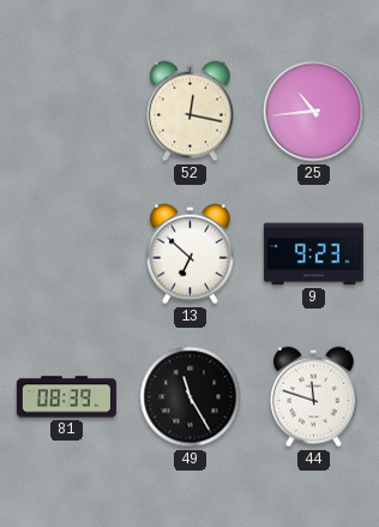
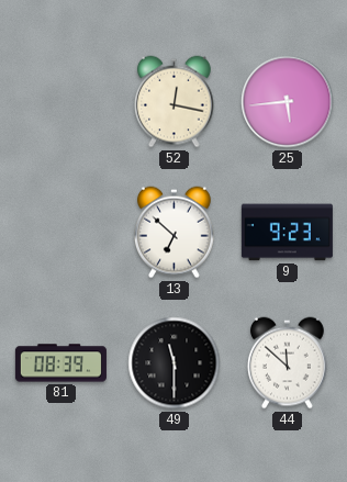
25: 10:44 -> 5:44 (288, 102)
49: 11:25 -> 11:30 (175, 363)
44: 11:48 -> 11:52 (288, 363)
